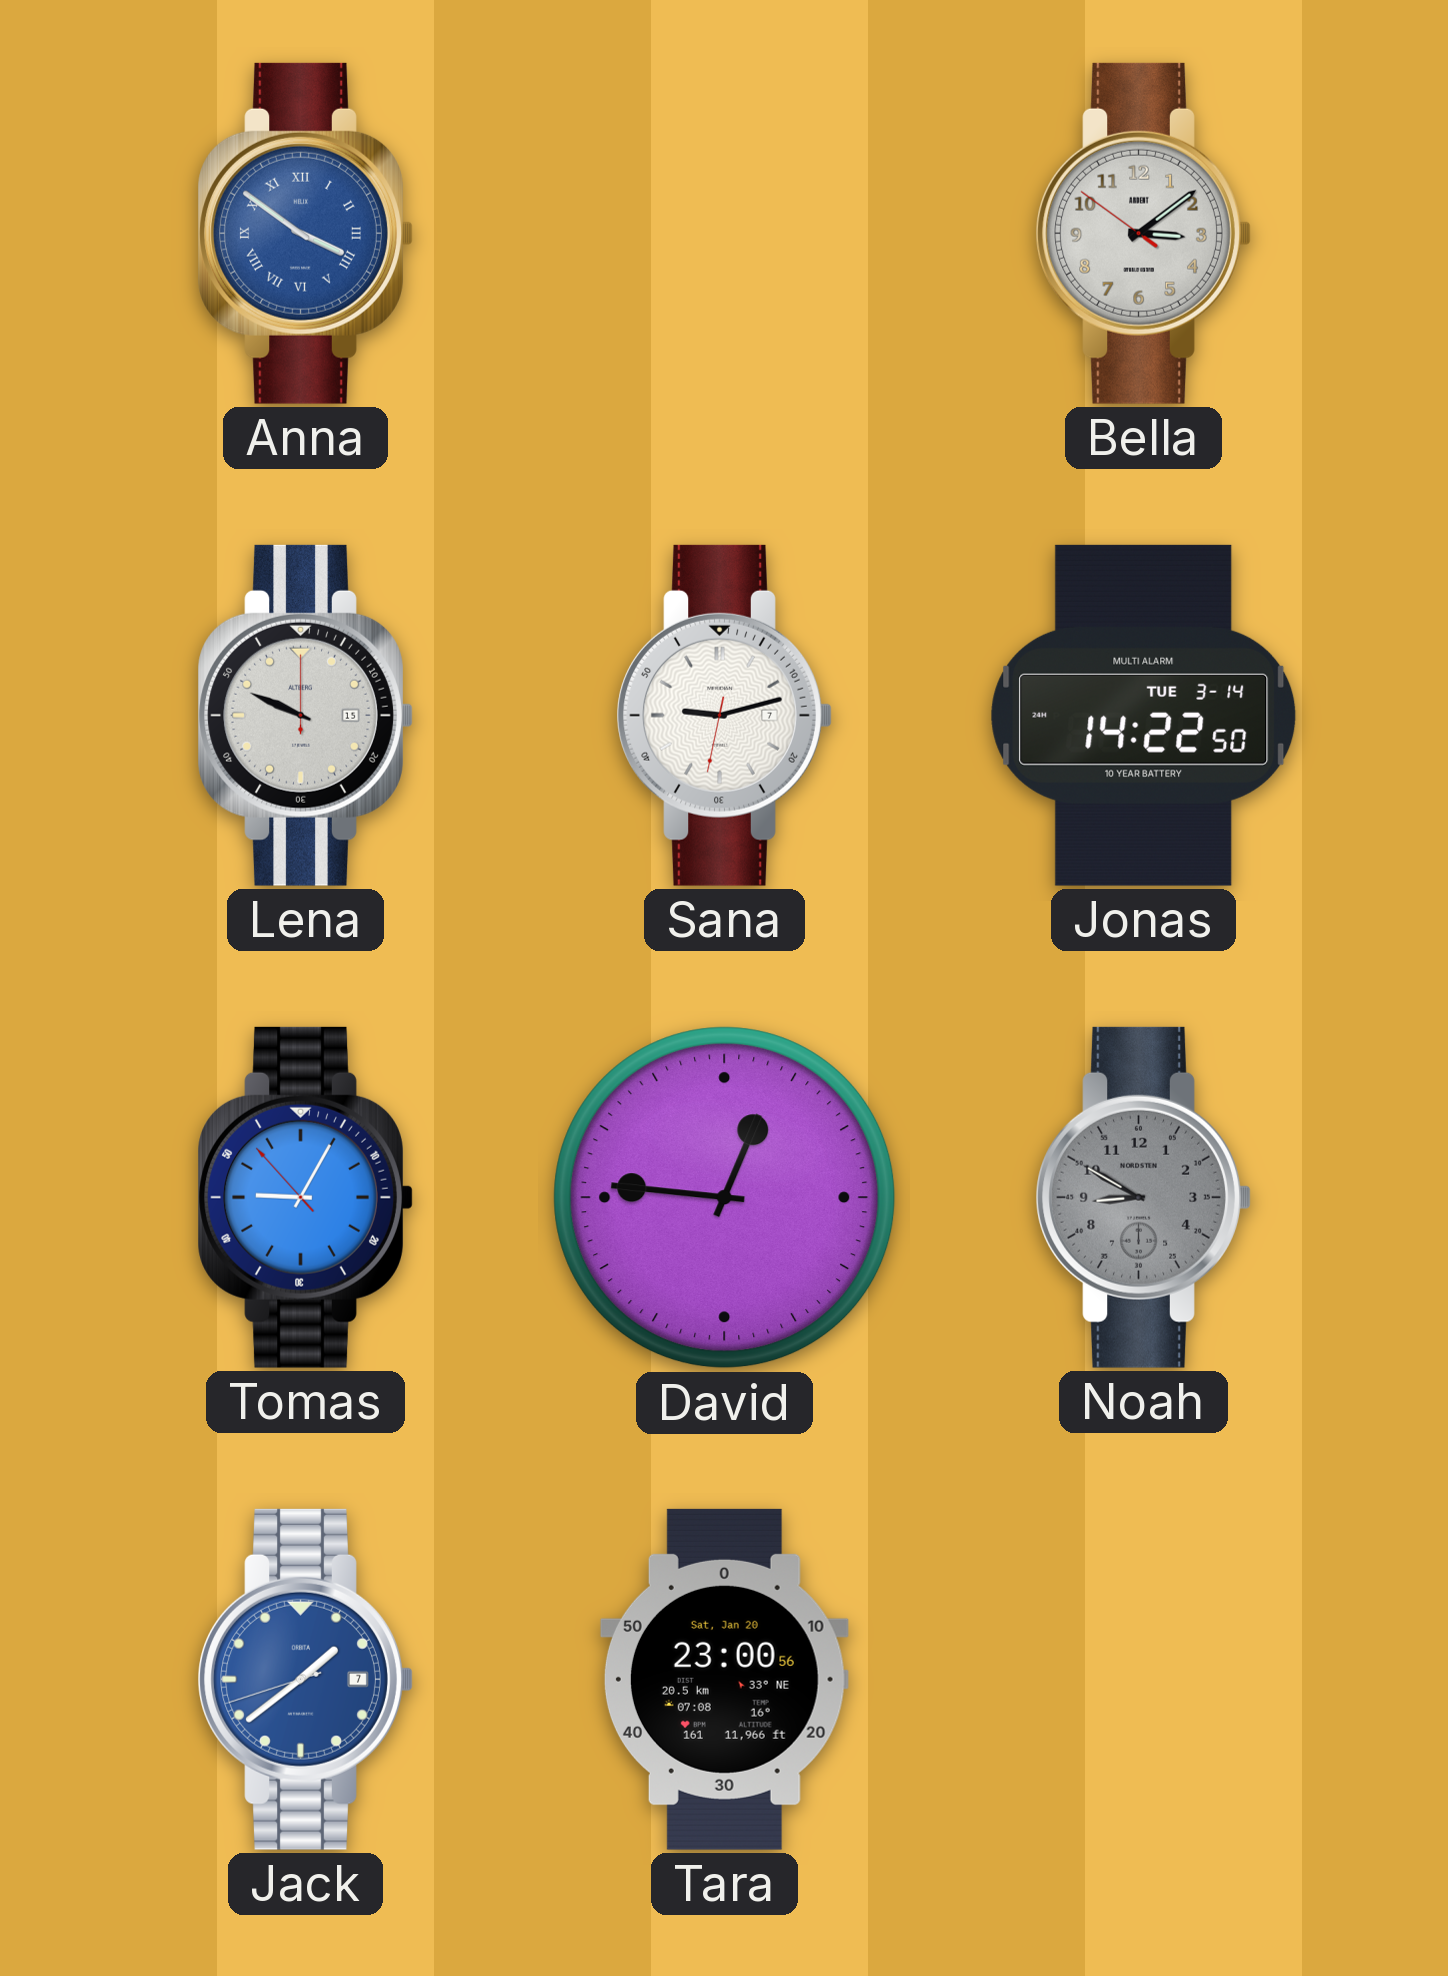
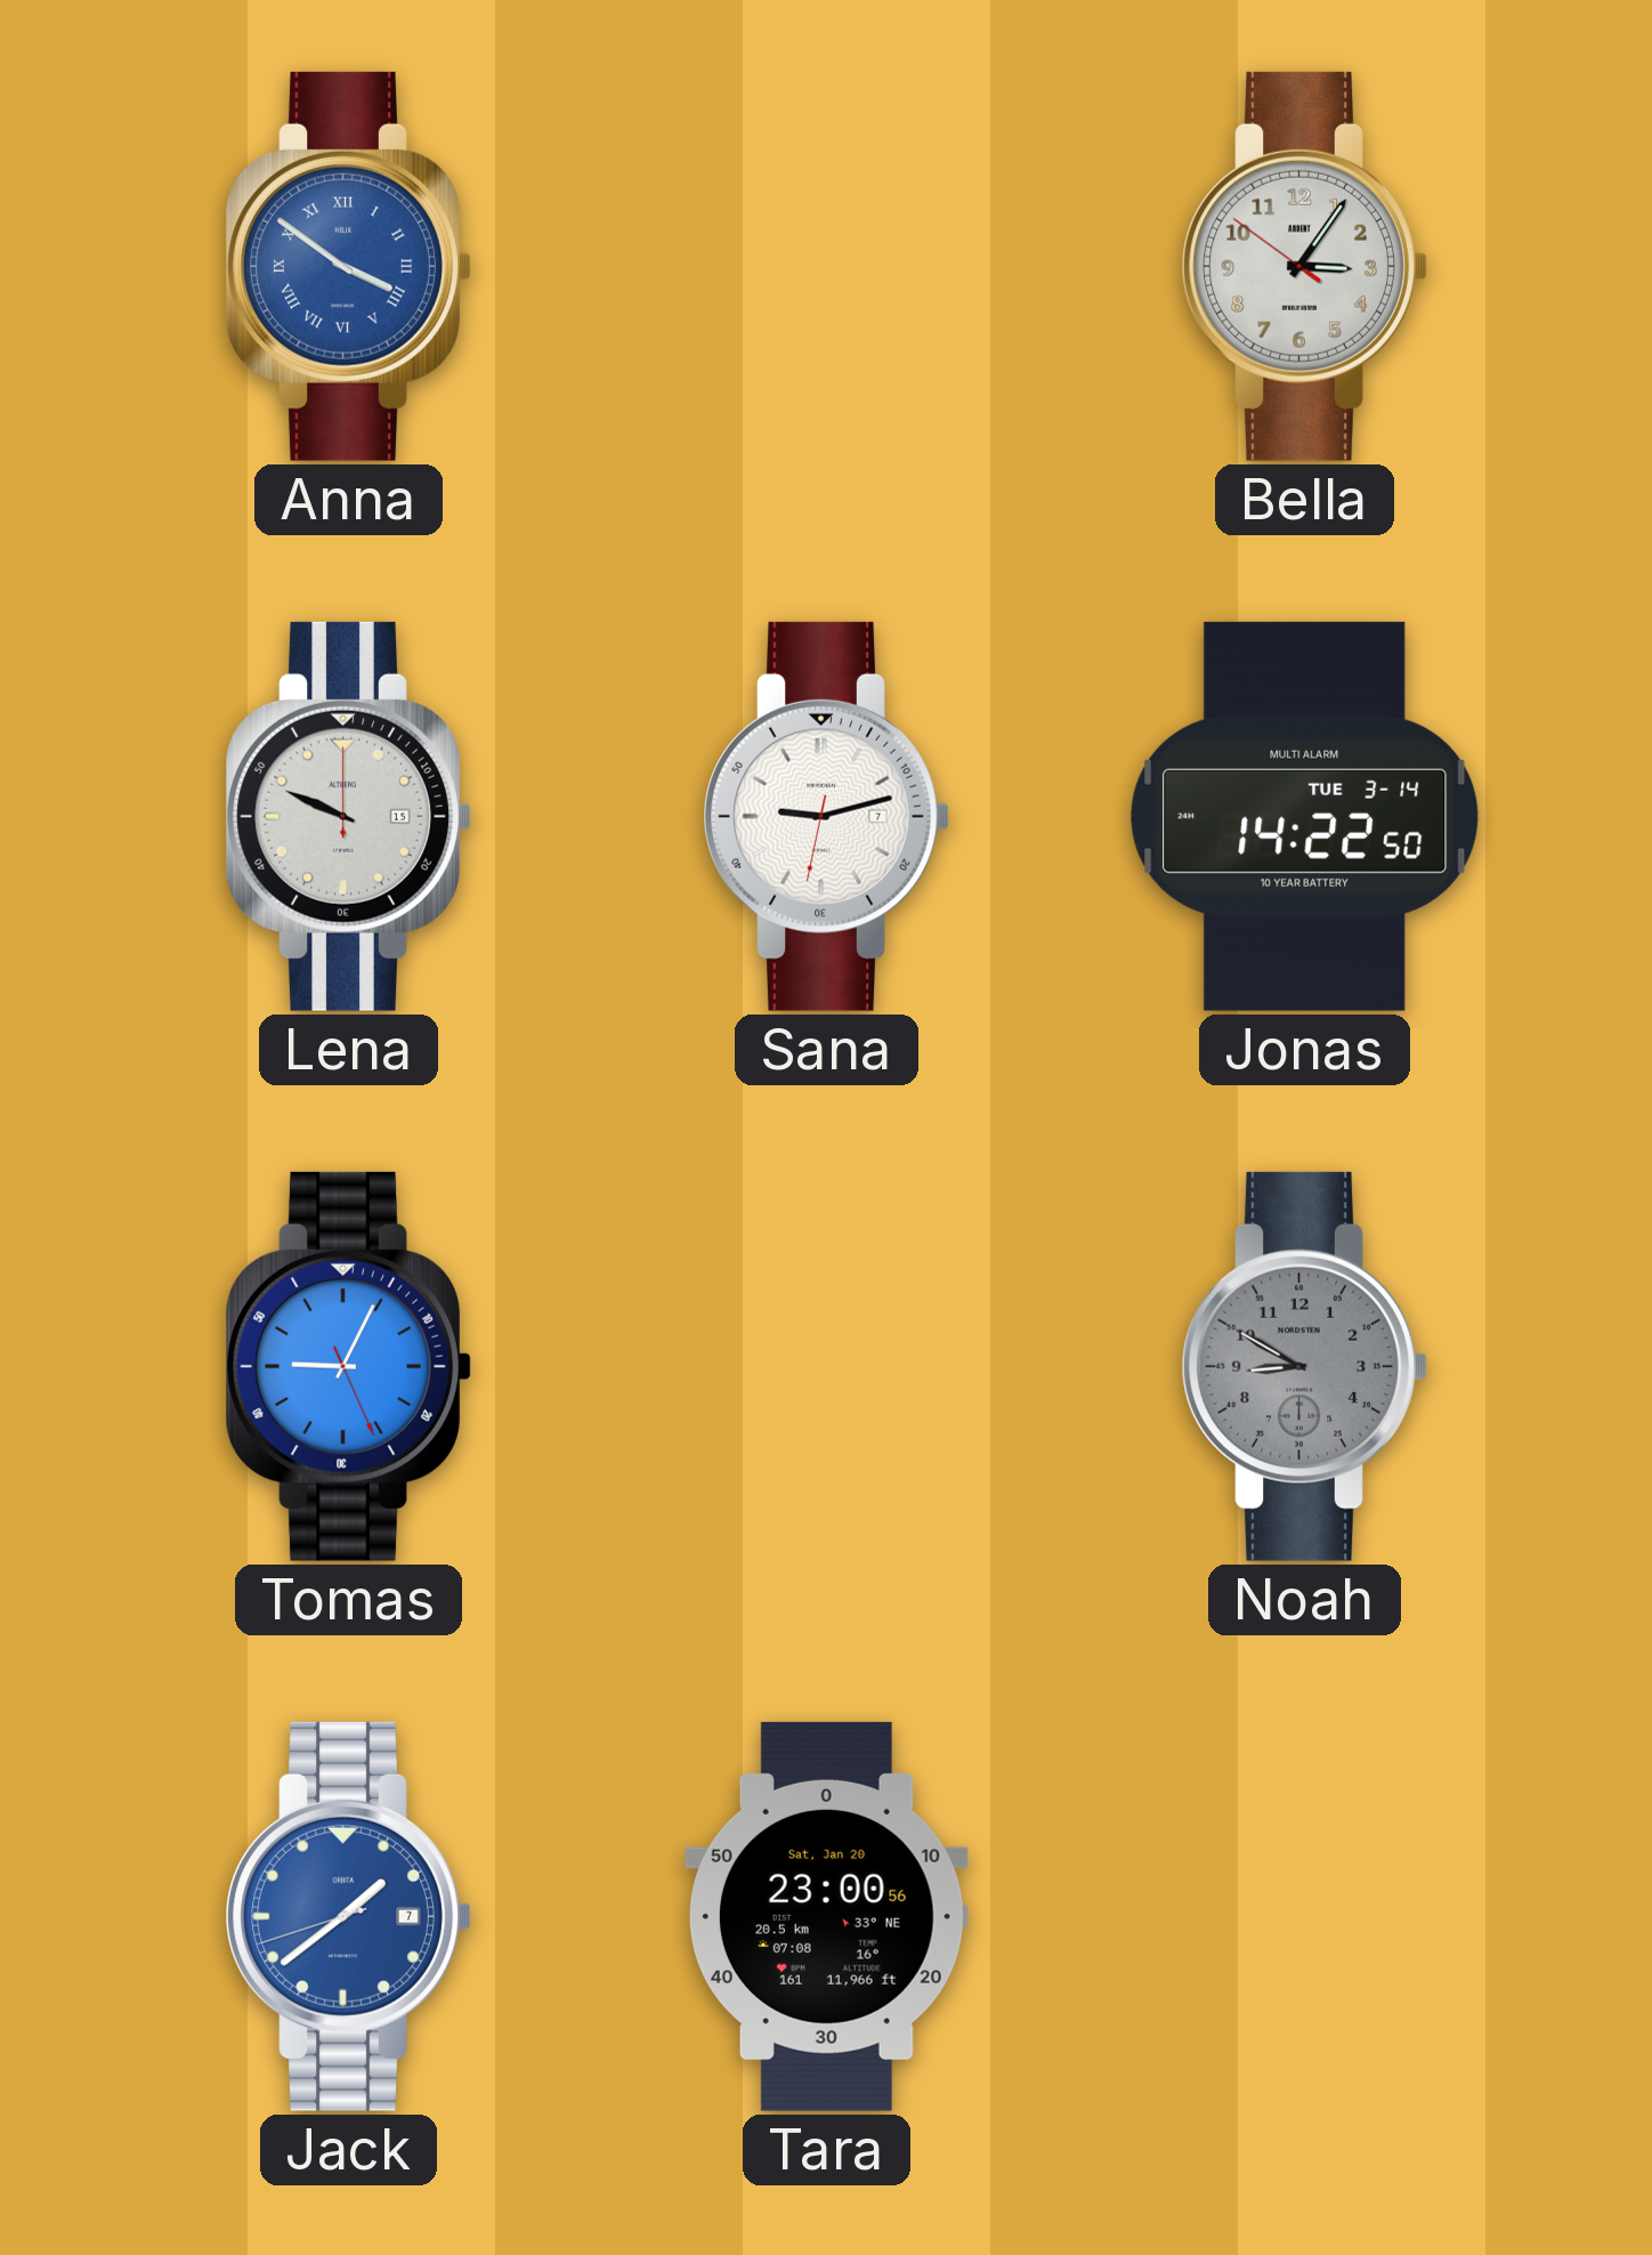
Bella: 3:08 -> 3:05 (1304, 266)
Tomas: 9:04:53 -> 9:04:26 (348, 1366)
David: 12:46 -> none (725, 1198)
